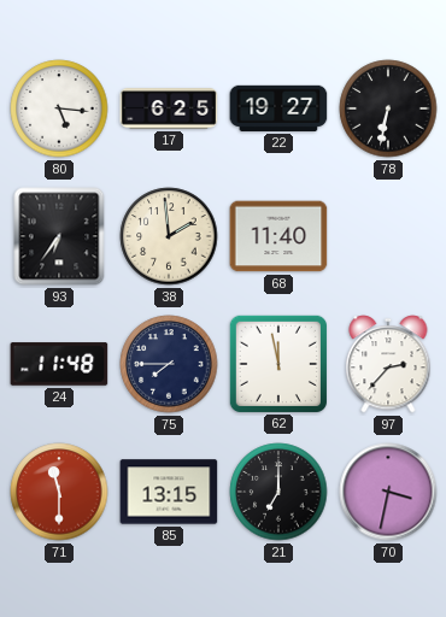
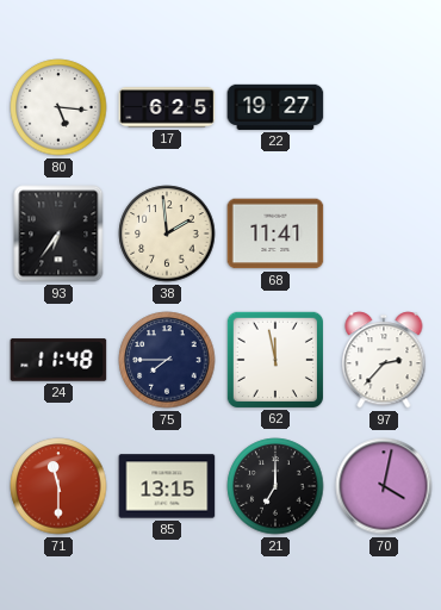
78: 6:32 -> none (388, 108)
68: 11:40 -> 11:41 (275, 234)
70: 3:32 -> 4:02 (384, 486)
